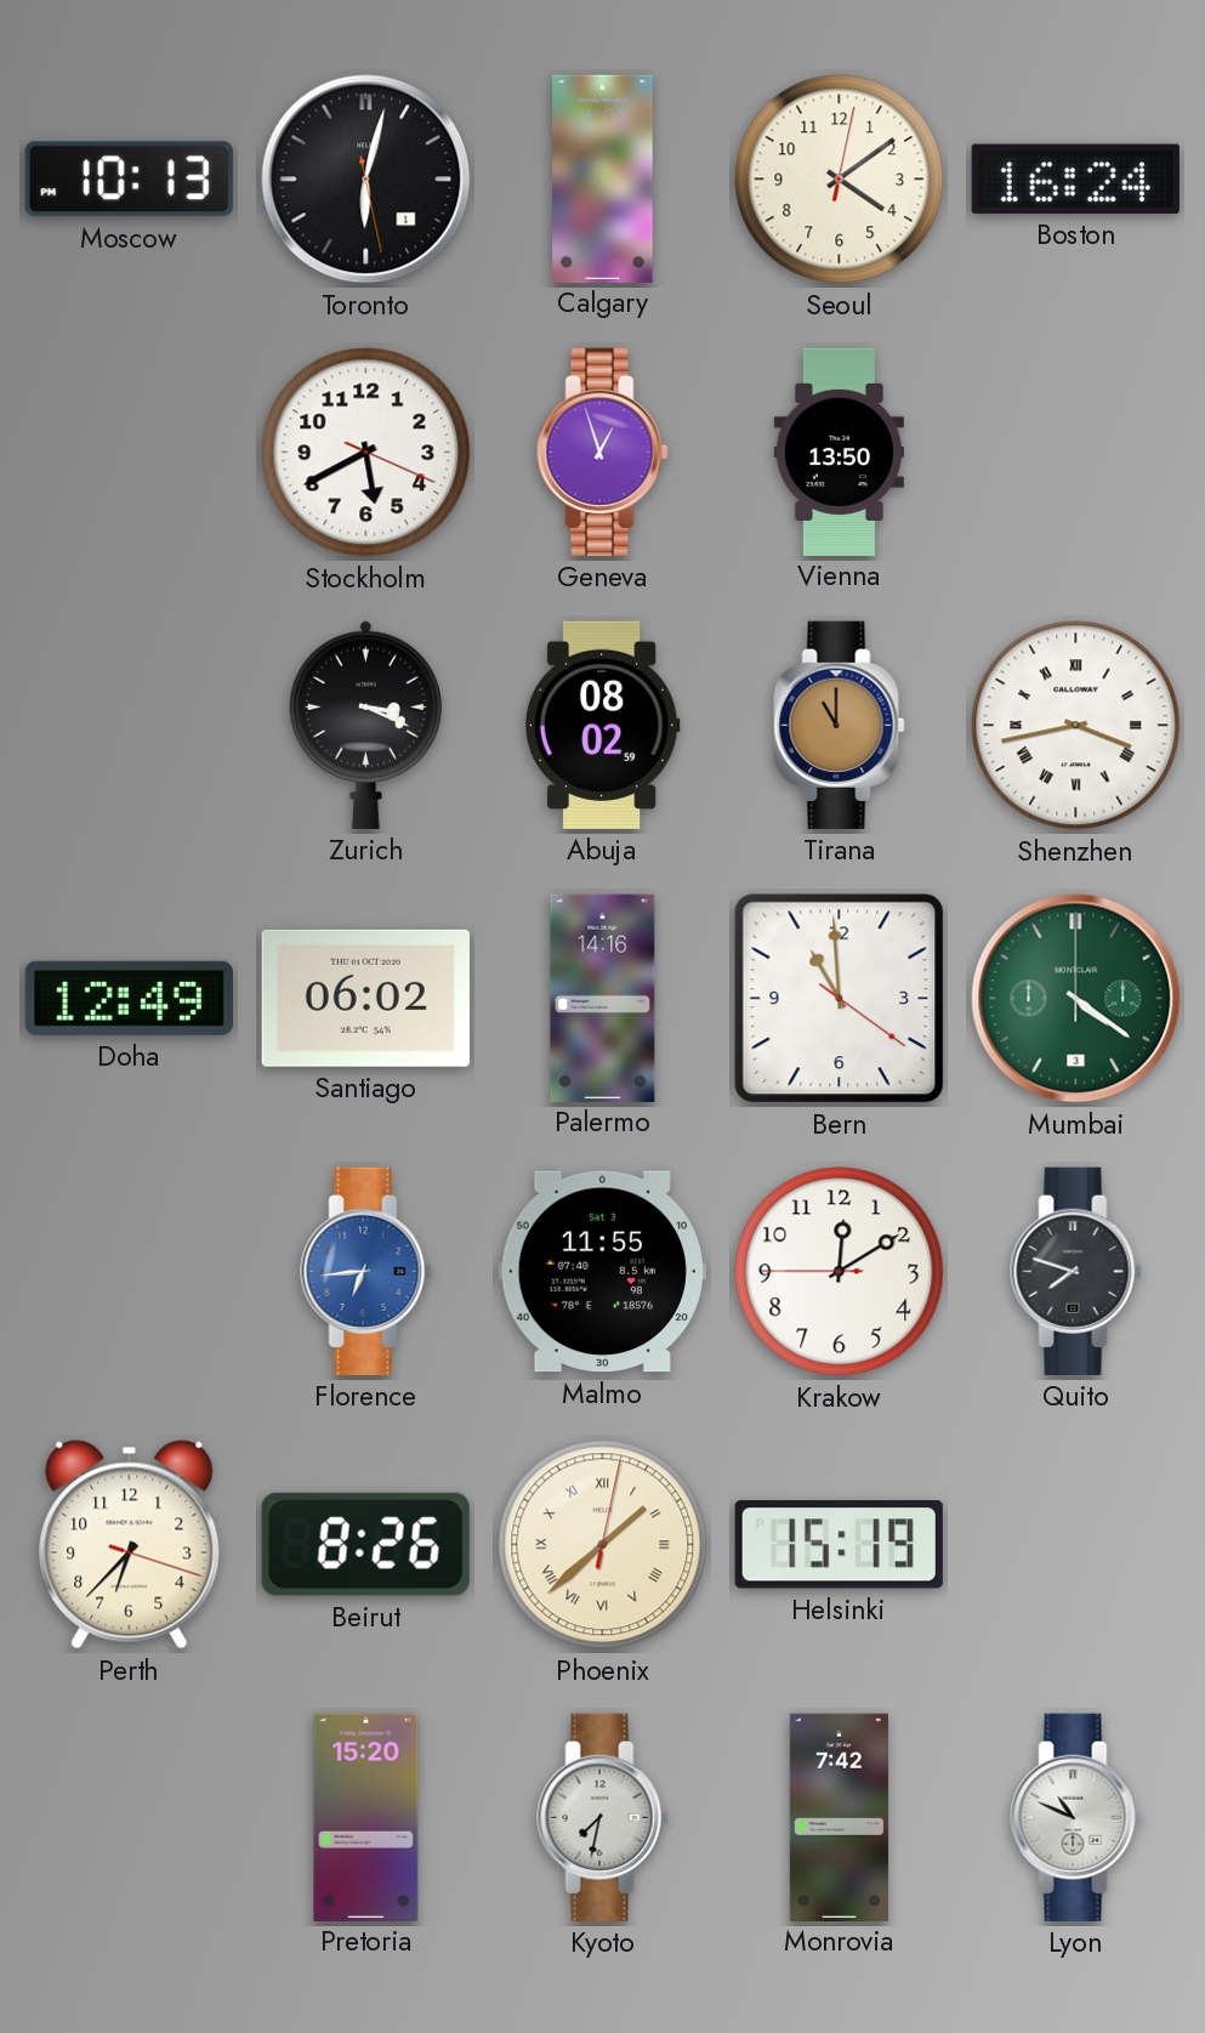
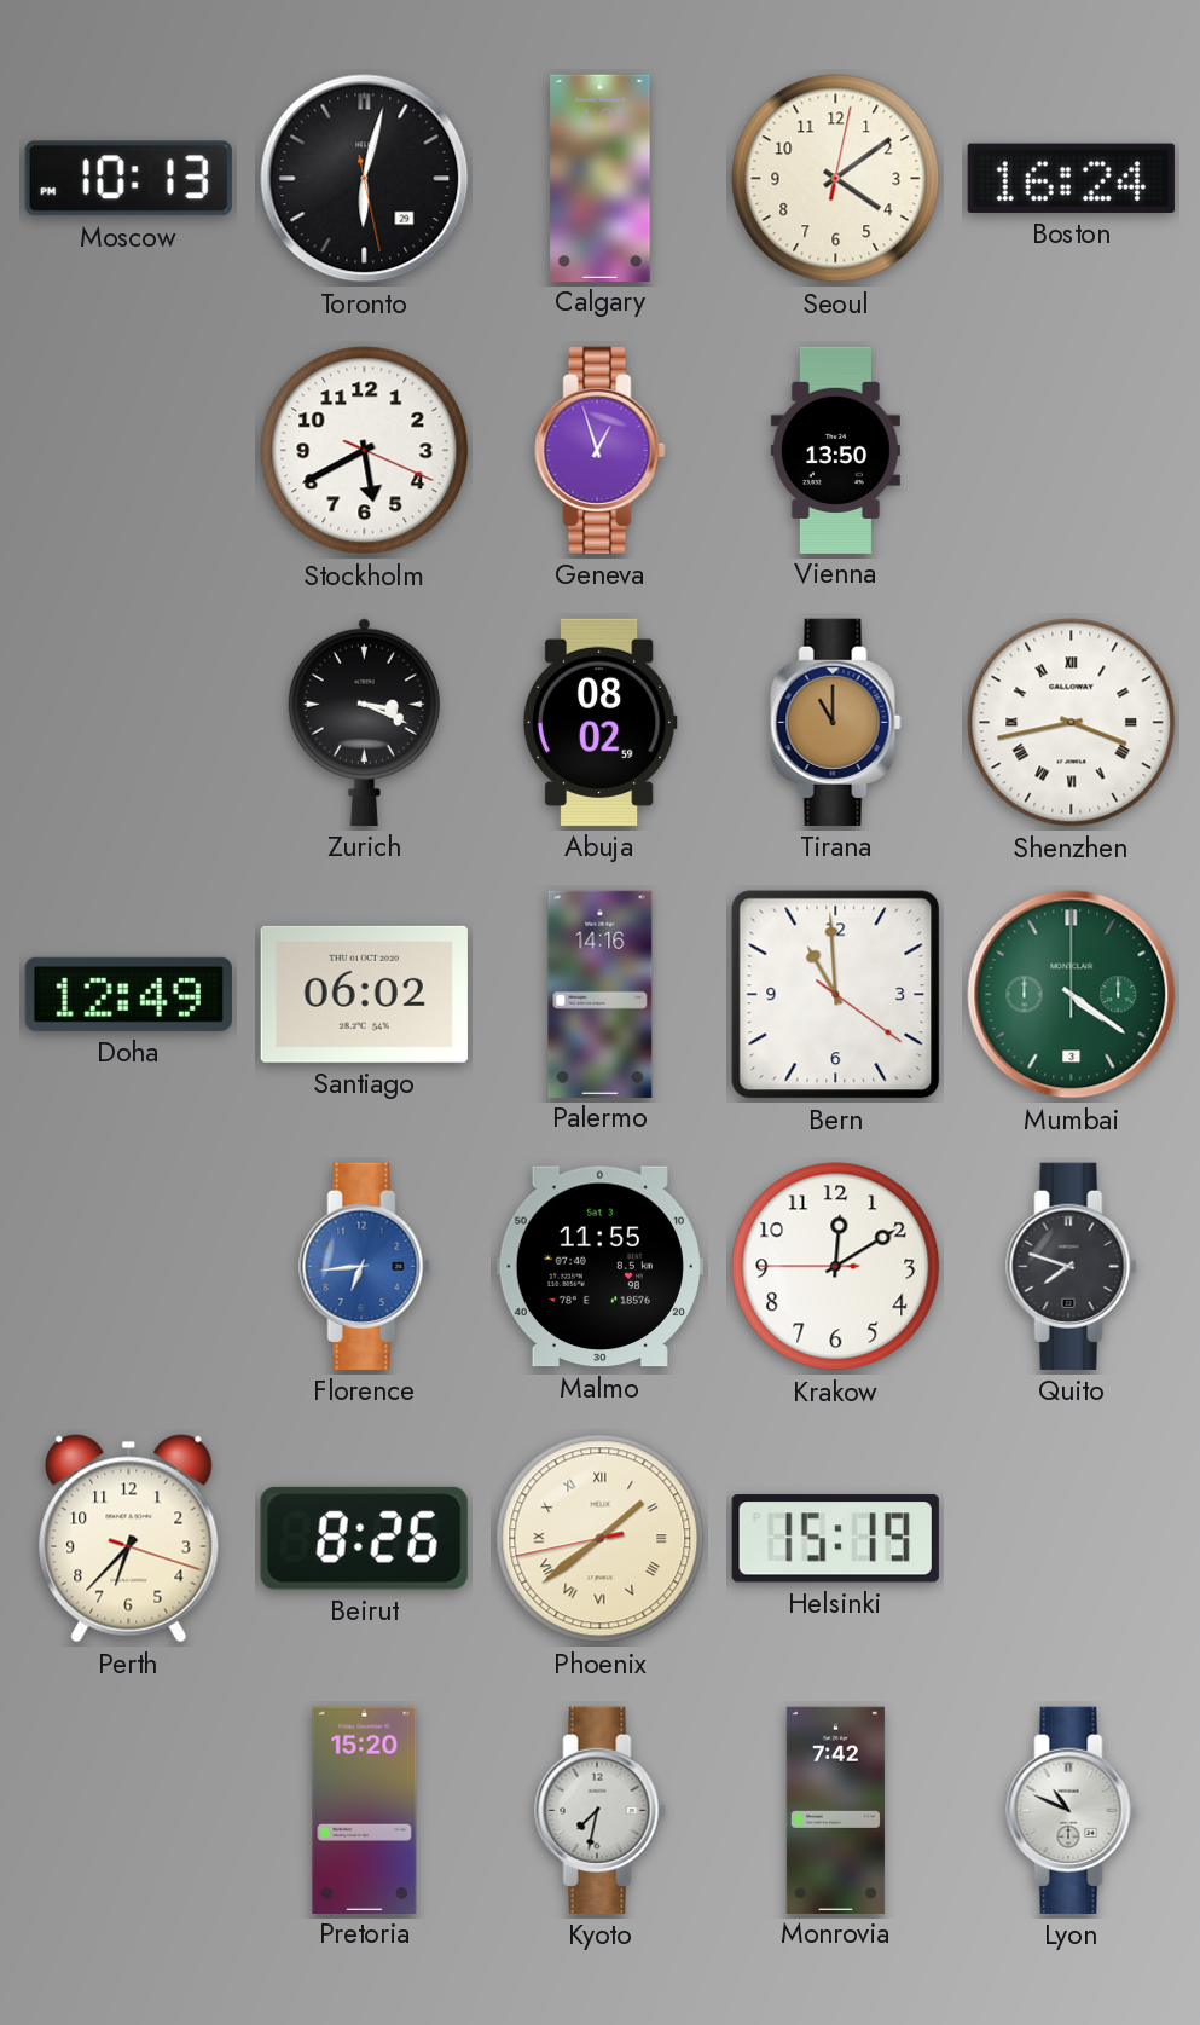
Toronto date: 1 -> 29 (365, 179)
Phoenix: 1:38:02 -> 1:38:43 (601, 1539)
